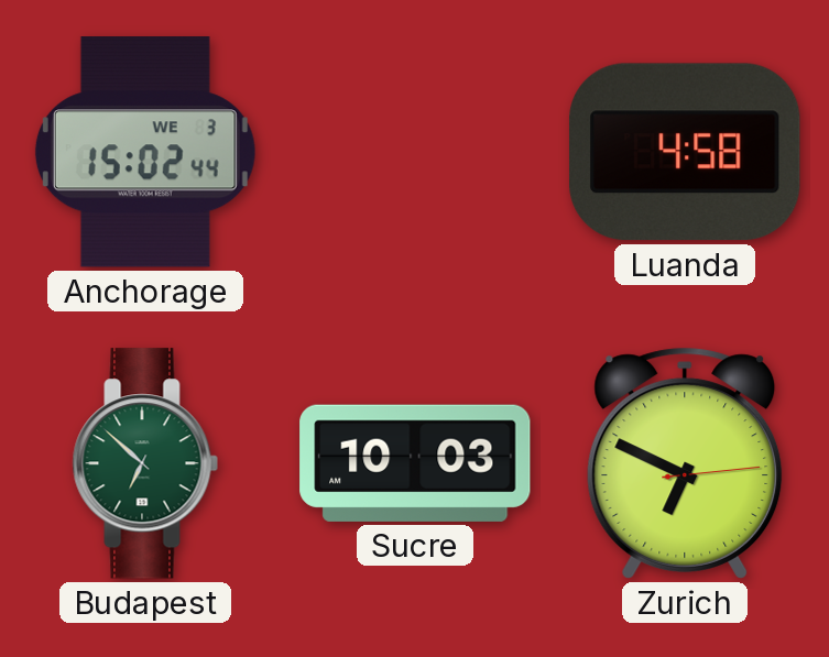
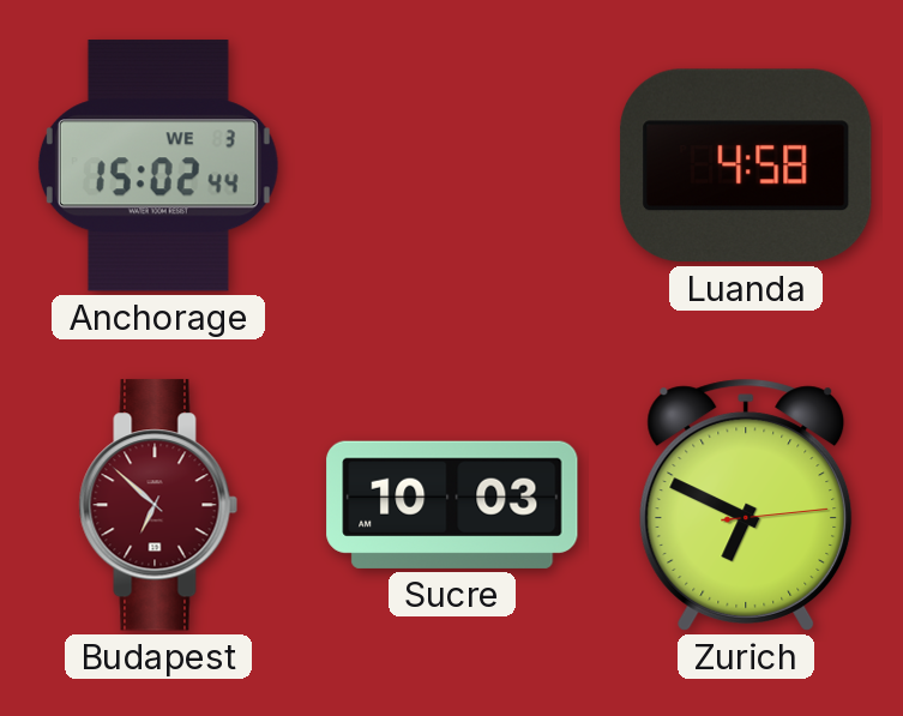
Budapest dial: green -> burgundy (158, 505)
